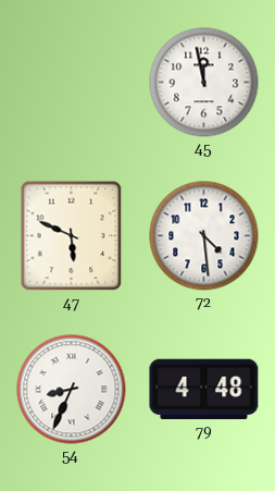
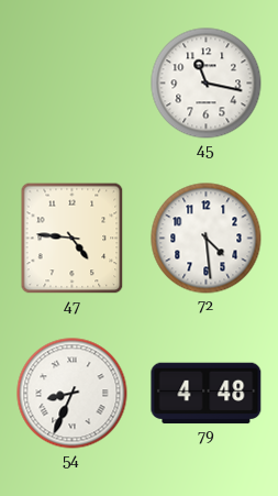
45: 11:58 -> 11:17 (207, 84)
47: 5:49 -> 4:46 (73, 239)
